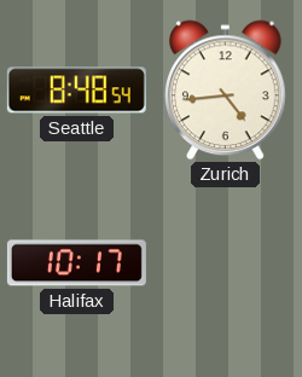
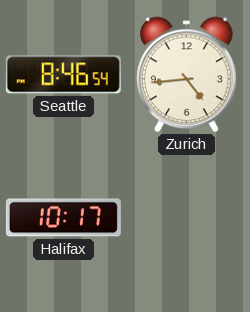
Seattle: 8:48 -> 8:46 (63, 75)
